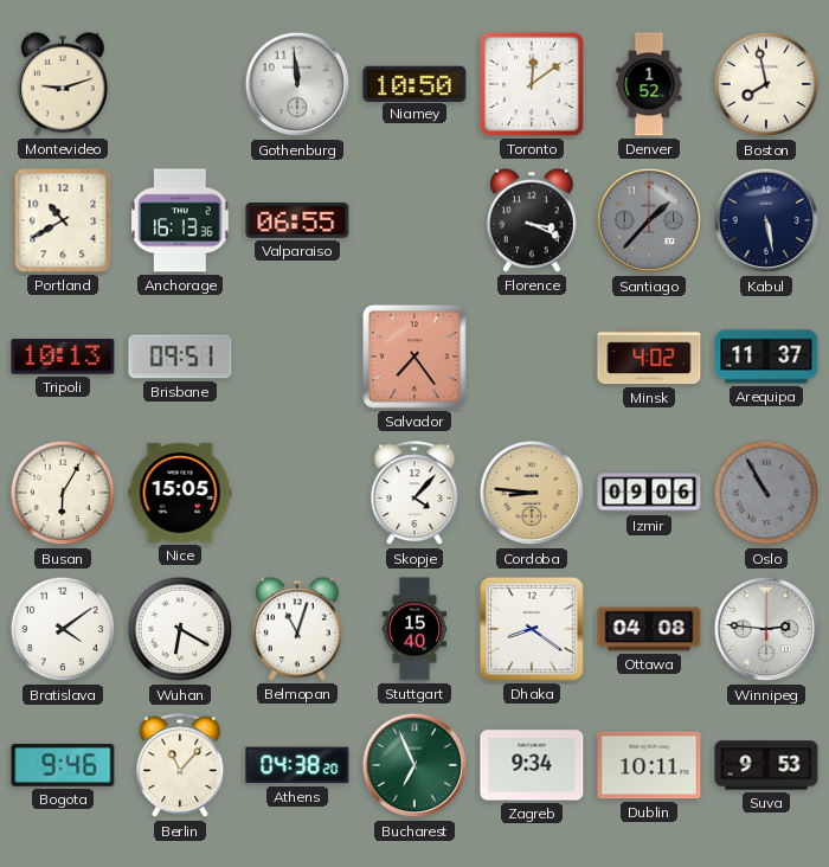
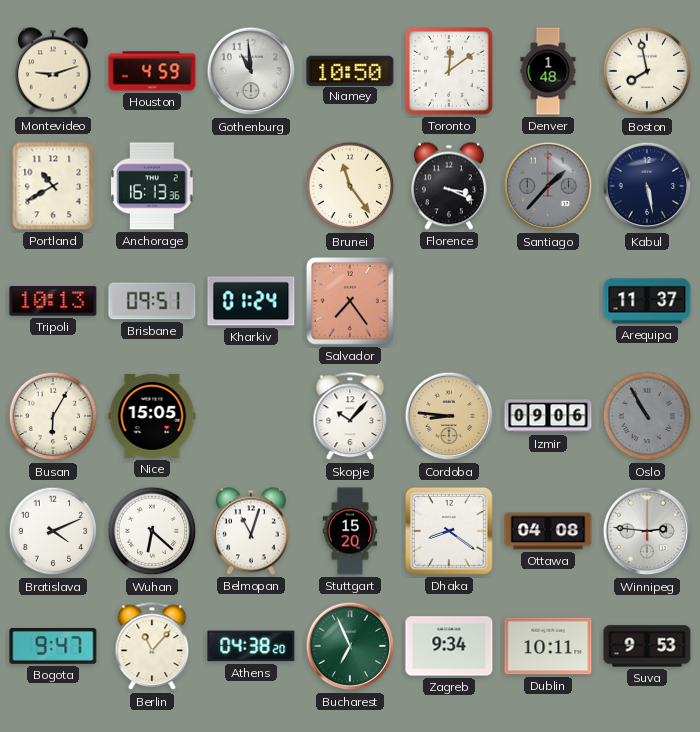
Houston: none -> 4:59 (152, 71)
Gothenburg: 11:59 -> 10:59 (251, 71)
Denver: 1:52 -> 1:48 (548, 71)
Valparaiso: 06:55 -> none (297, 221)
Brunei: none -> 11:24 (350, 186)
Kharkiv: none -> 01:24 (251, 301)
Minsk: 4:02 -> none (649, 357)
Skopje: 4:07 -> 10:07 (350, 417)
Bratislava: 4:09 -> 4:11 (53, 531)
Wuhan: 6:20 -> 6:22 (152, 531)
Stuttgart: 15:40 -> 15:20 (350, 531)
Bogota: 9:46 -> 9:47 (53, 646)
